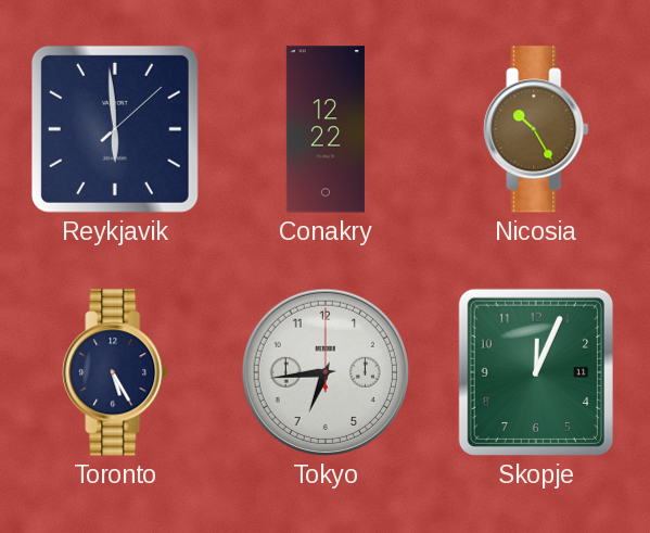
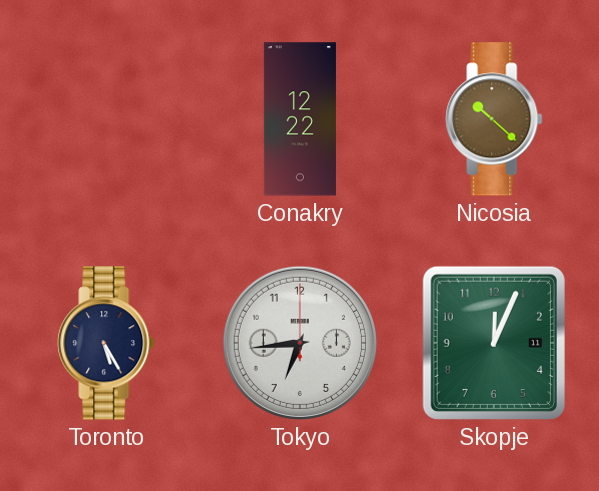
Reykjavik: 5:59 -> none (115, 129)
Nicosia: 10:25 -> 10:22 (494, 119)
